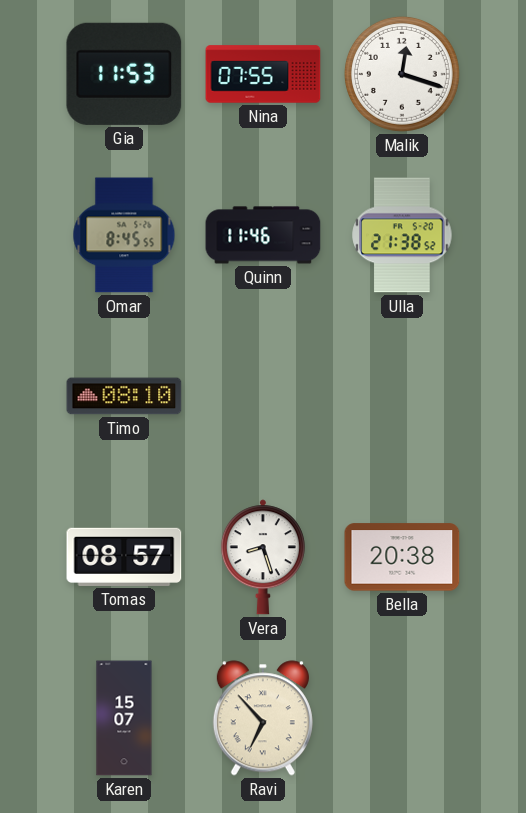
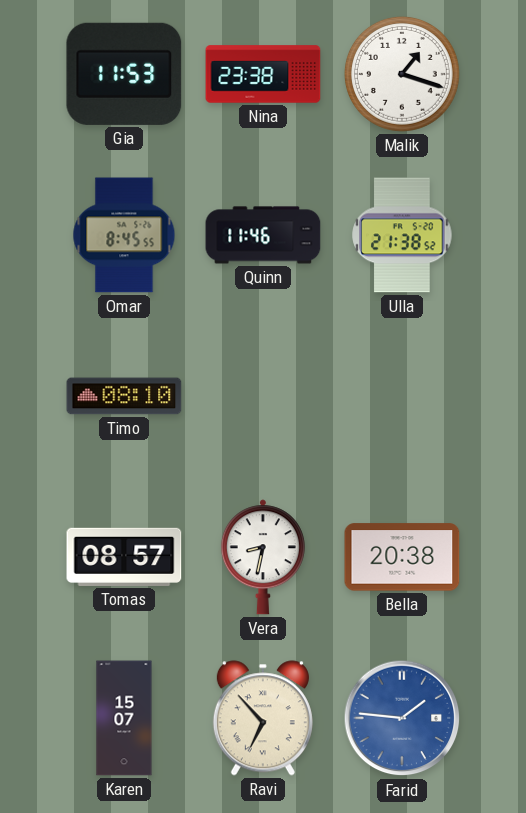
Nina: 07:55 -> 23:38 (263, 74)
Malik: 12:18 -> 1:18 (402, 74)
Vera: 8:27 -> 8:32 (263, 557)
Farid: none -> 1:46 (402, 718)
